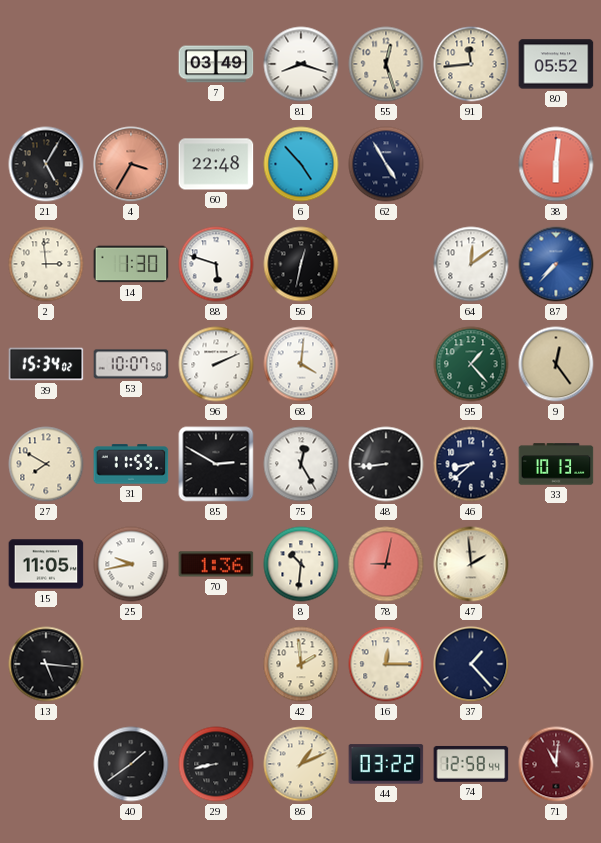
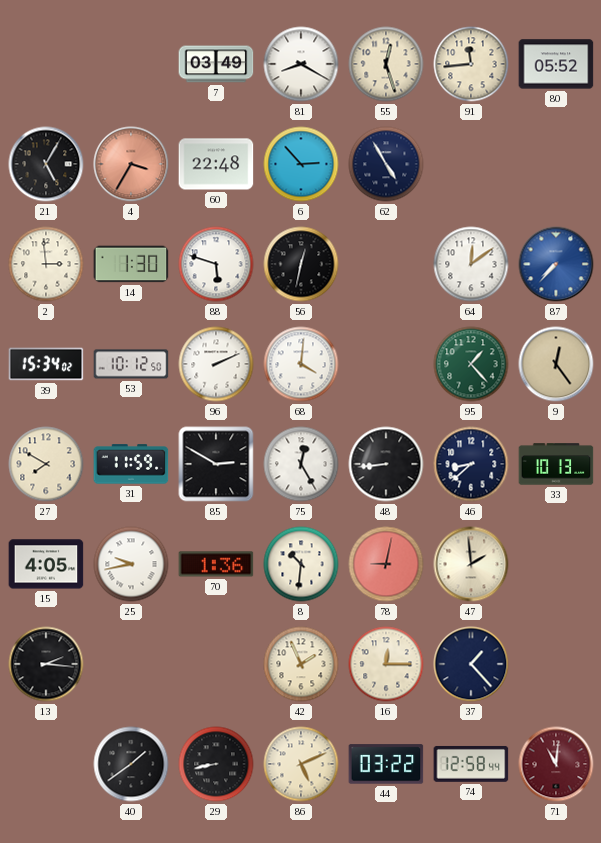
81: 8:18 -> 8:20 (301, 64)
6: 4:53 -> 2:53 (301, 164)
38: 6:01 -> none (556, 164)
53: 10:07 -> 10:12 (131, 364)
15: 11:05 -> 4:05 (46, 564)
13: 5:16 -> 2:16 (46, 664)
42: 1:59 -> 1:56 (301, 664)
86: 1:11 -> 5:11 (301, 764)
